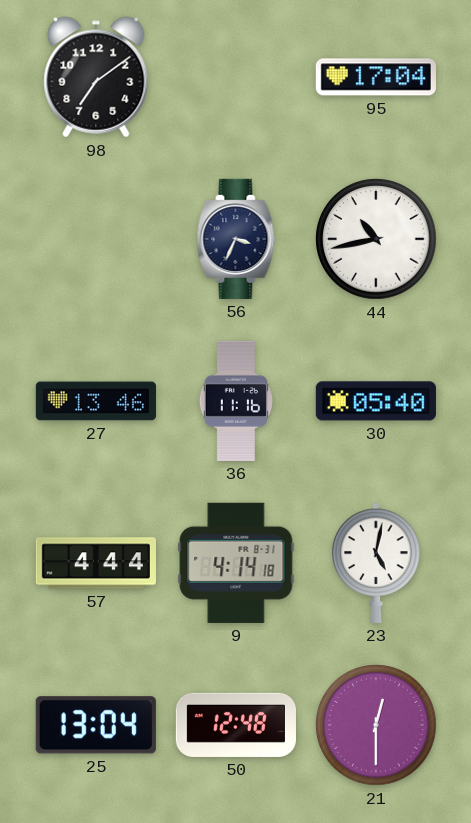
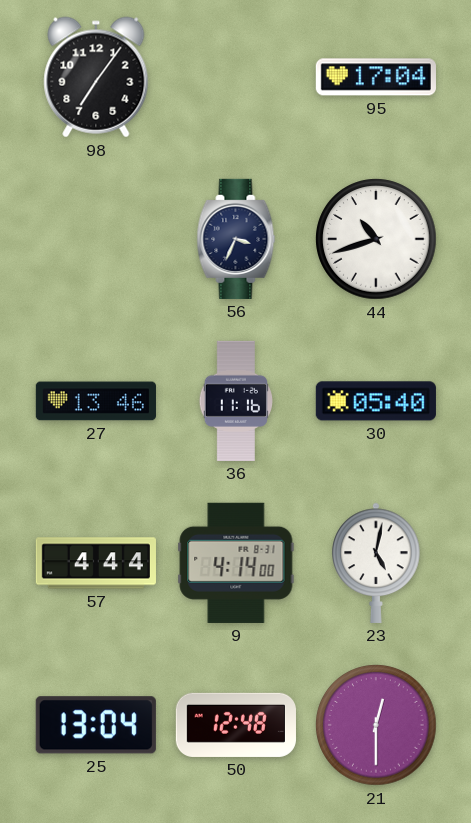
98: 7:09 -> 7:06 (96, 77)
44: 10:43 -> 10:42 (376, 239)
9: 4:14:18 -> 4:14:00 (236, 563)
